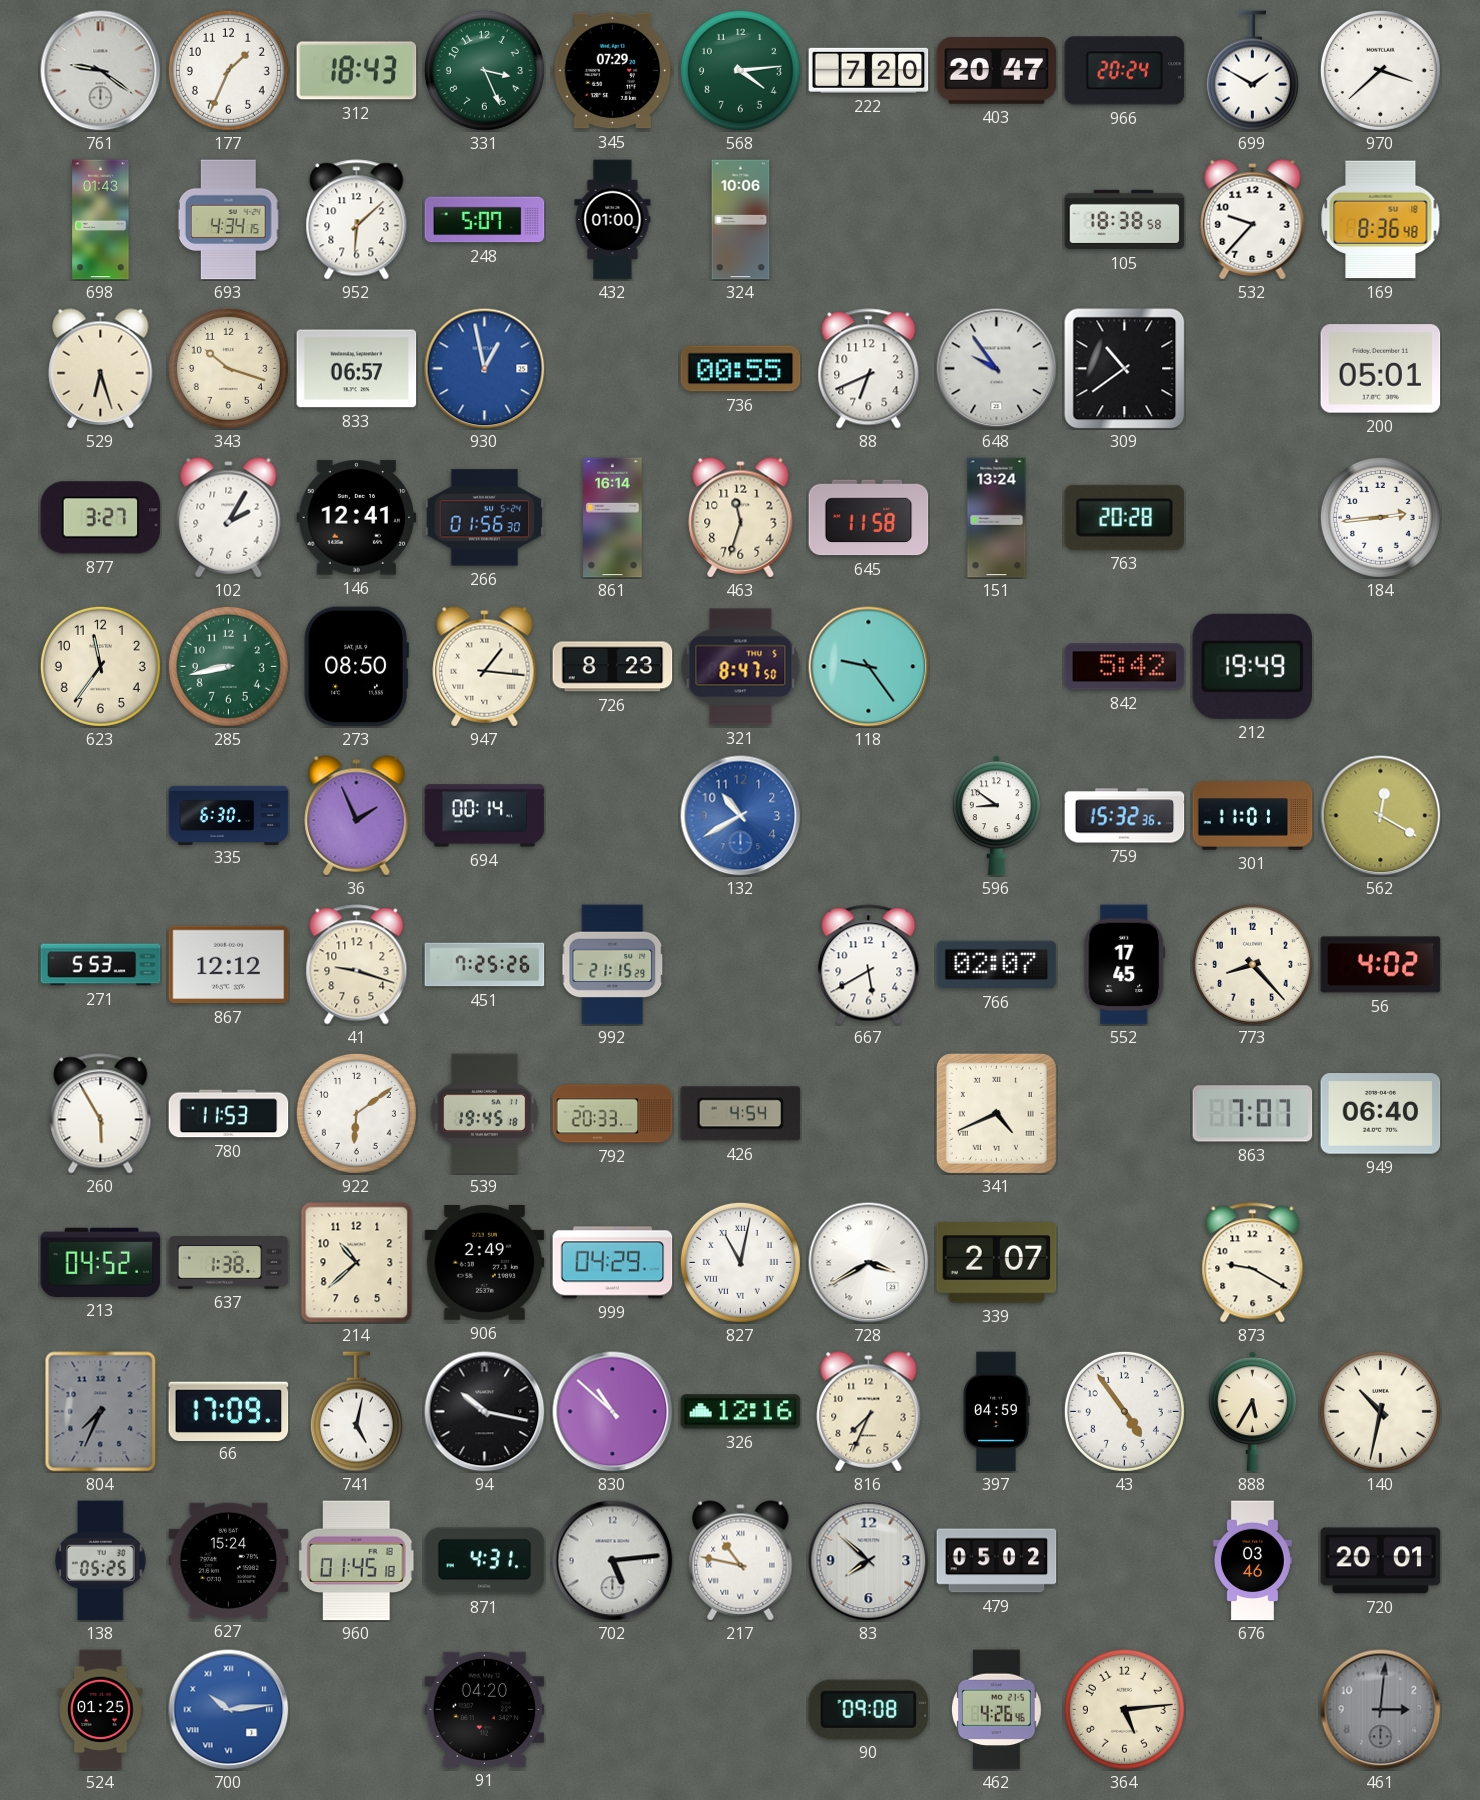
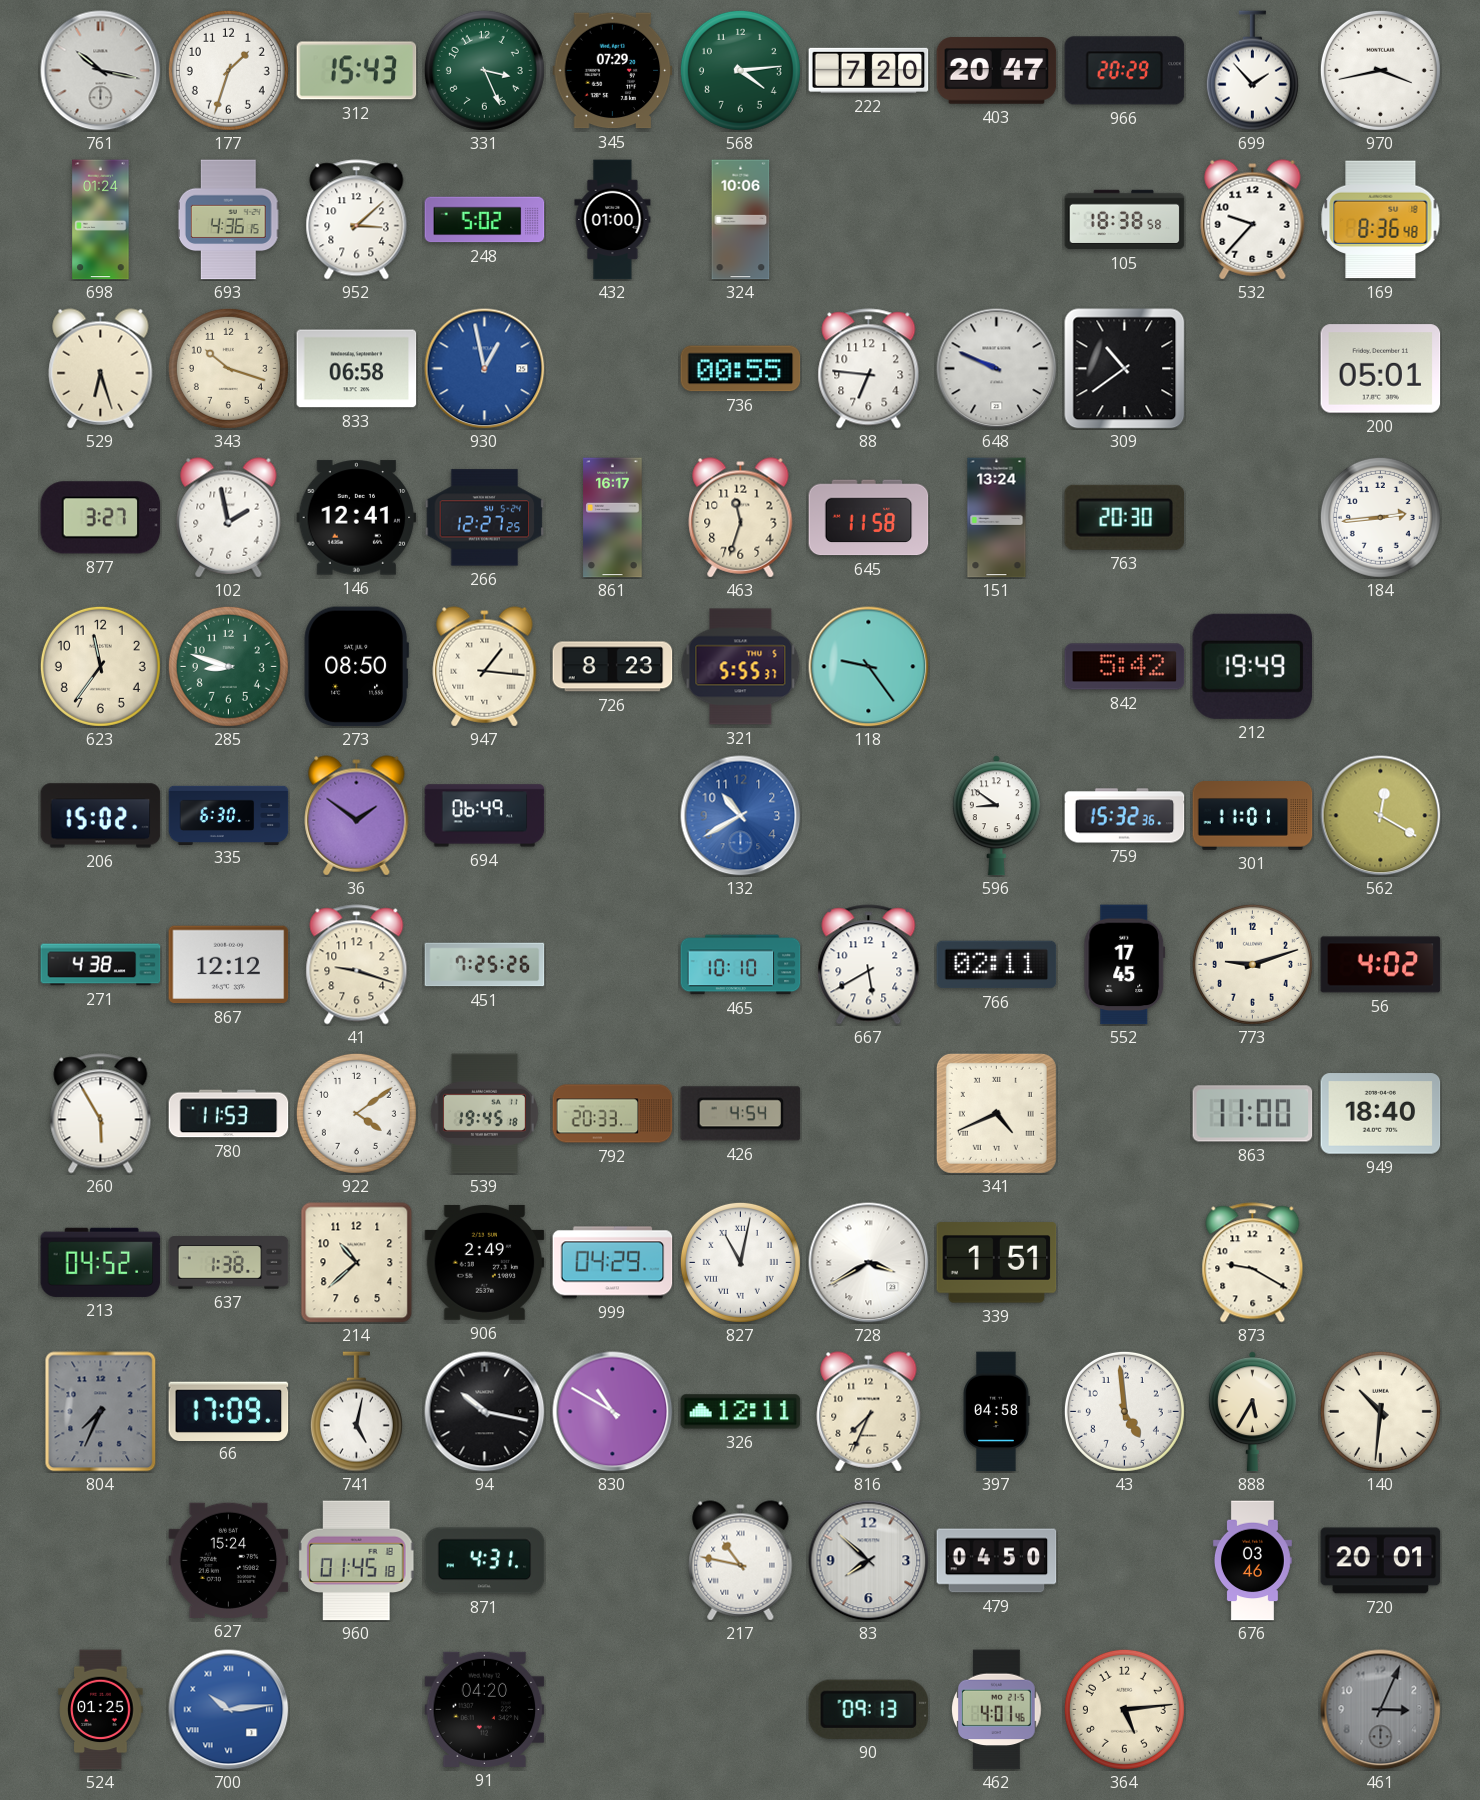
761: 9:21 -> 10:17 (101, 71)
177: 1:34 -> 1:33 (228, 70)
312: 18:43 -> 15:43 (357, 71)
966: 20:24 -> 20:29 (1125, 71)
699: 1:50 -> 1:53 (1252, 71)
970: 3:38 -> 3:43 (1380, 70)
698: 01:43 -> 01:24 (101, 220)
693: 4:34 -> 4:36 (228, 220)
952: 6:08 -> 3:08 (357, 220)
248: 5:07 -> 5:02 (485, 220)
833: 06:57 -> 06:58 (357, 369)
88: 6:41 -> 6:46 (869, 369)
648: 9:54 -> 9:49 (997, 369)
102: 2:05 -> 1:58 (229, 518)
266: 01:56 -> 12:27 (485, 518)
861: 16:14 -> 16:17 (613, 518)
763: 20:28 -> 20:30 (1124, 517)
285: 8:43 -> 8:48 (228, 666)
321: 8:47 -> 5:55 (741, 667)
206: none -> 15:02 (101, 816)
36: 1:56 -> 1:51 (357, 816)
694: 00:14 -> 06:49 (485, 816)
271: 5:53 -> 4:38 (101, 965)
992: 21:15 -> none (613, 965)
465: none -> 10:10 (741, 965)
766: 02:07 -> 02:11 (997, 965)
773: 8:23 -> 9:12 (1252, 964)
922: 6:09 -> 4:09 (356, 1113)
863: 7:07 -> 11:00 (1253, 1114)
949: 06:40 -> 18:40 (1381, 1114)
339: 2:07 -> 1:51 (997, 1263)
830: 10:52 -> 10:50 (613, 1412)
326: 12:16 -> 12:11 (741, 1412)
397: 04:59 -> 04:58 (996, 1412)
43: 4:54 -> 4:59 (1124, 1411)
140: 10:32 -> 10:31 (1380, 1411)
138: 05:25 -> none (101, 1561)
702: 5:14 -> none (613, 1561)
479: 05:02 -> 04:50 (997, 1561)
90: 09:08 -> 09:13 (869, 1709)
462: 4:26 -> 4:01 (997, 1710)
461: 3:01 -> 3:04 (1381, 1710)
